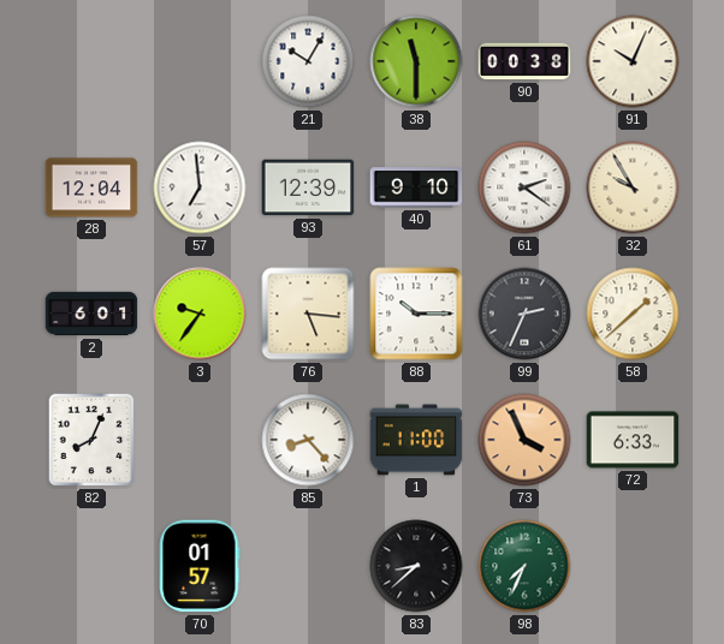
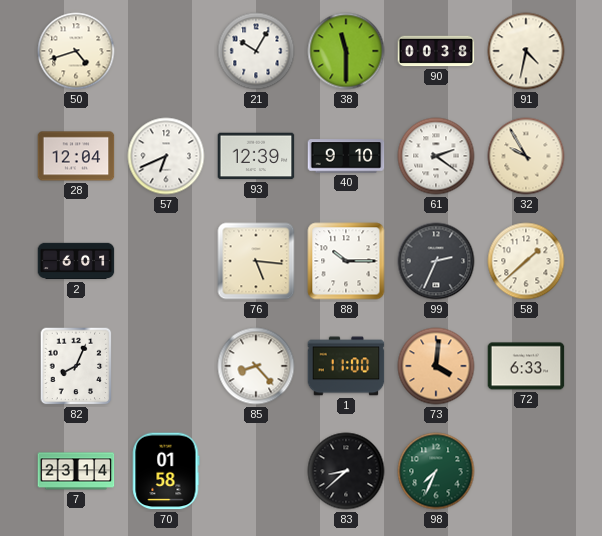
50: none -> 4:42 (76, 51)
91: 10:04 -> 4:32 (526, 51)
57: 6:59 -> 6:41 (166, 156)
3: 9:36 -> none (200, 314)
73: 3:56 -> 4:01 (436, 366)
7: none -> 23:14 (76, 471)
70: 01:57 -> 01:58 (166, 471)
